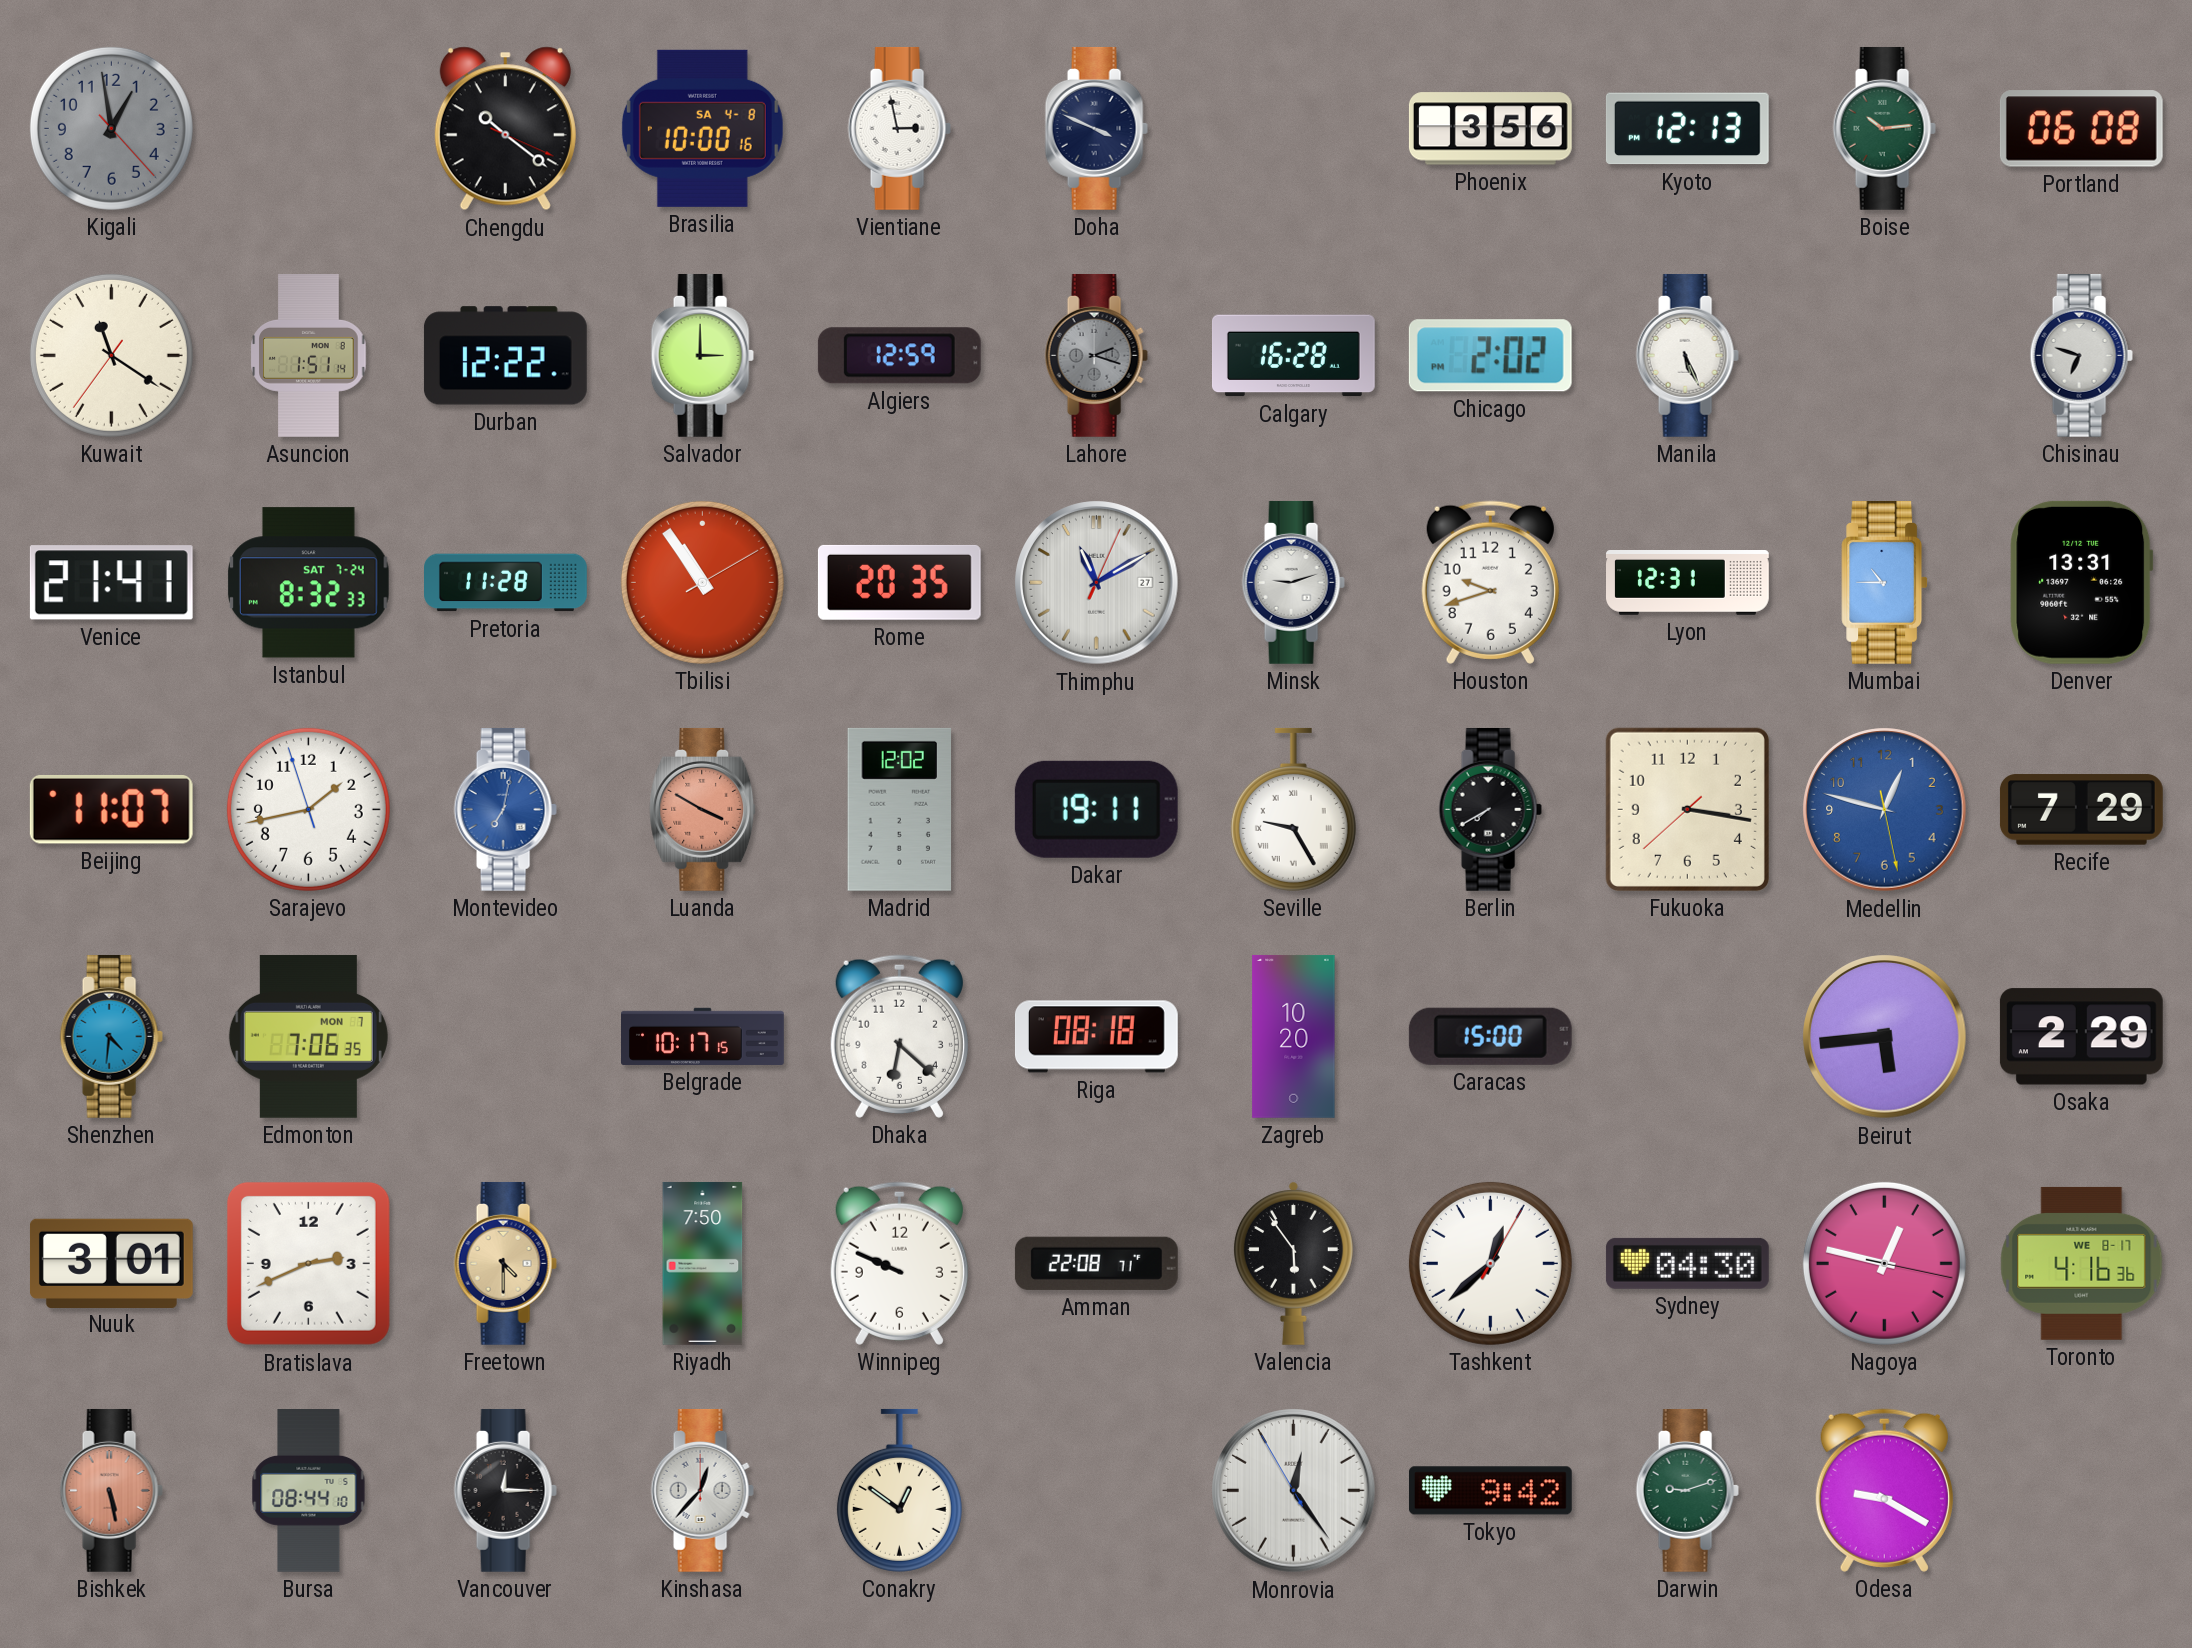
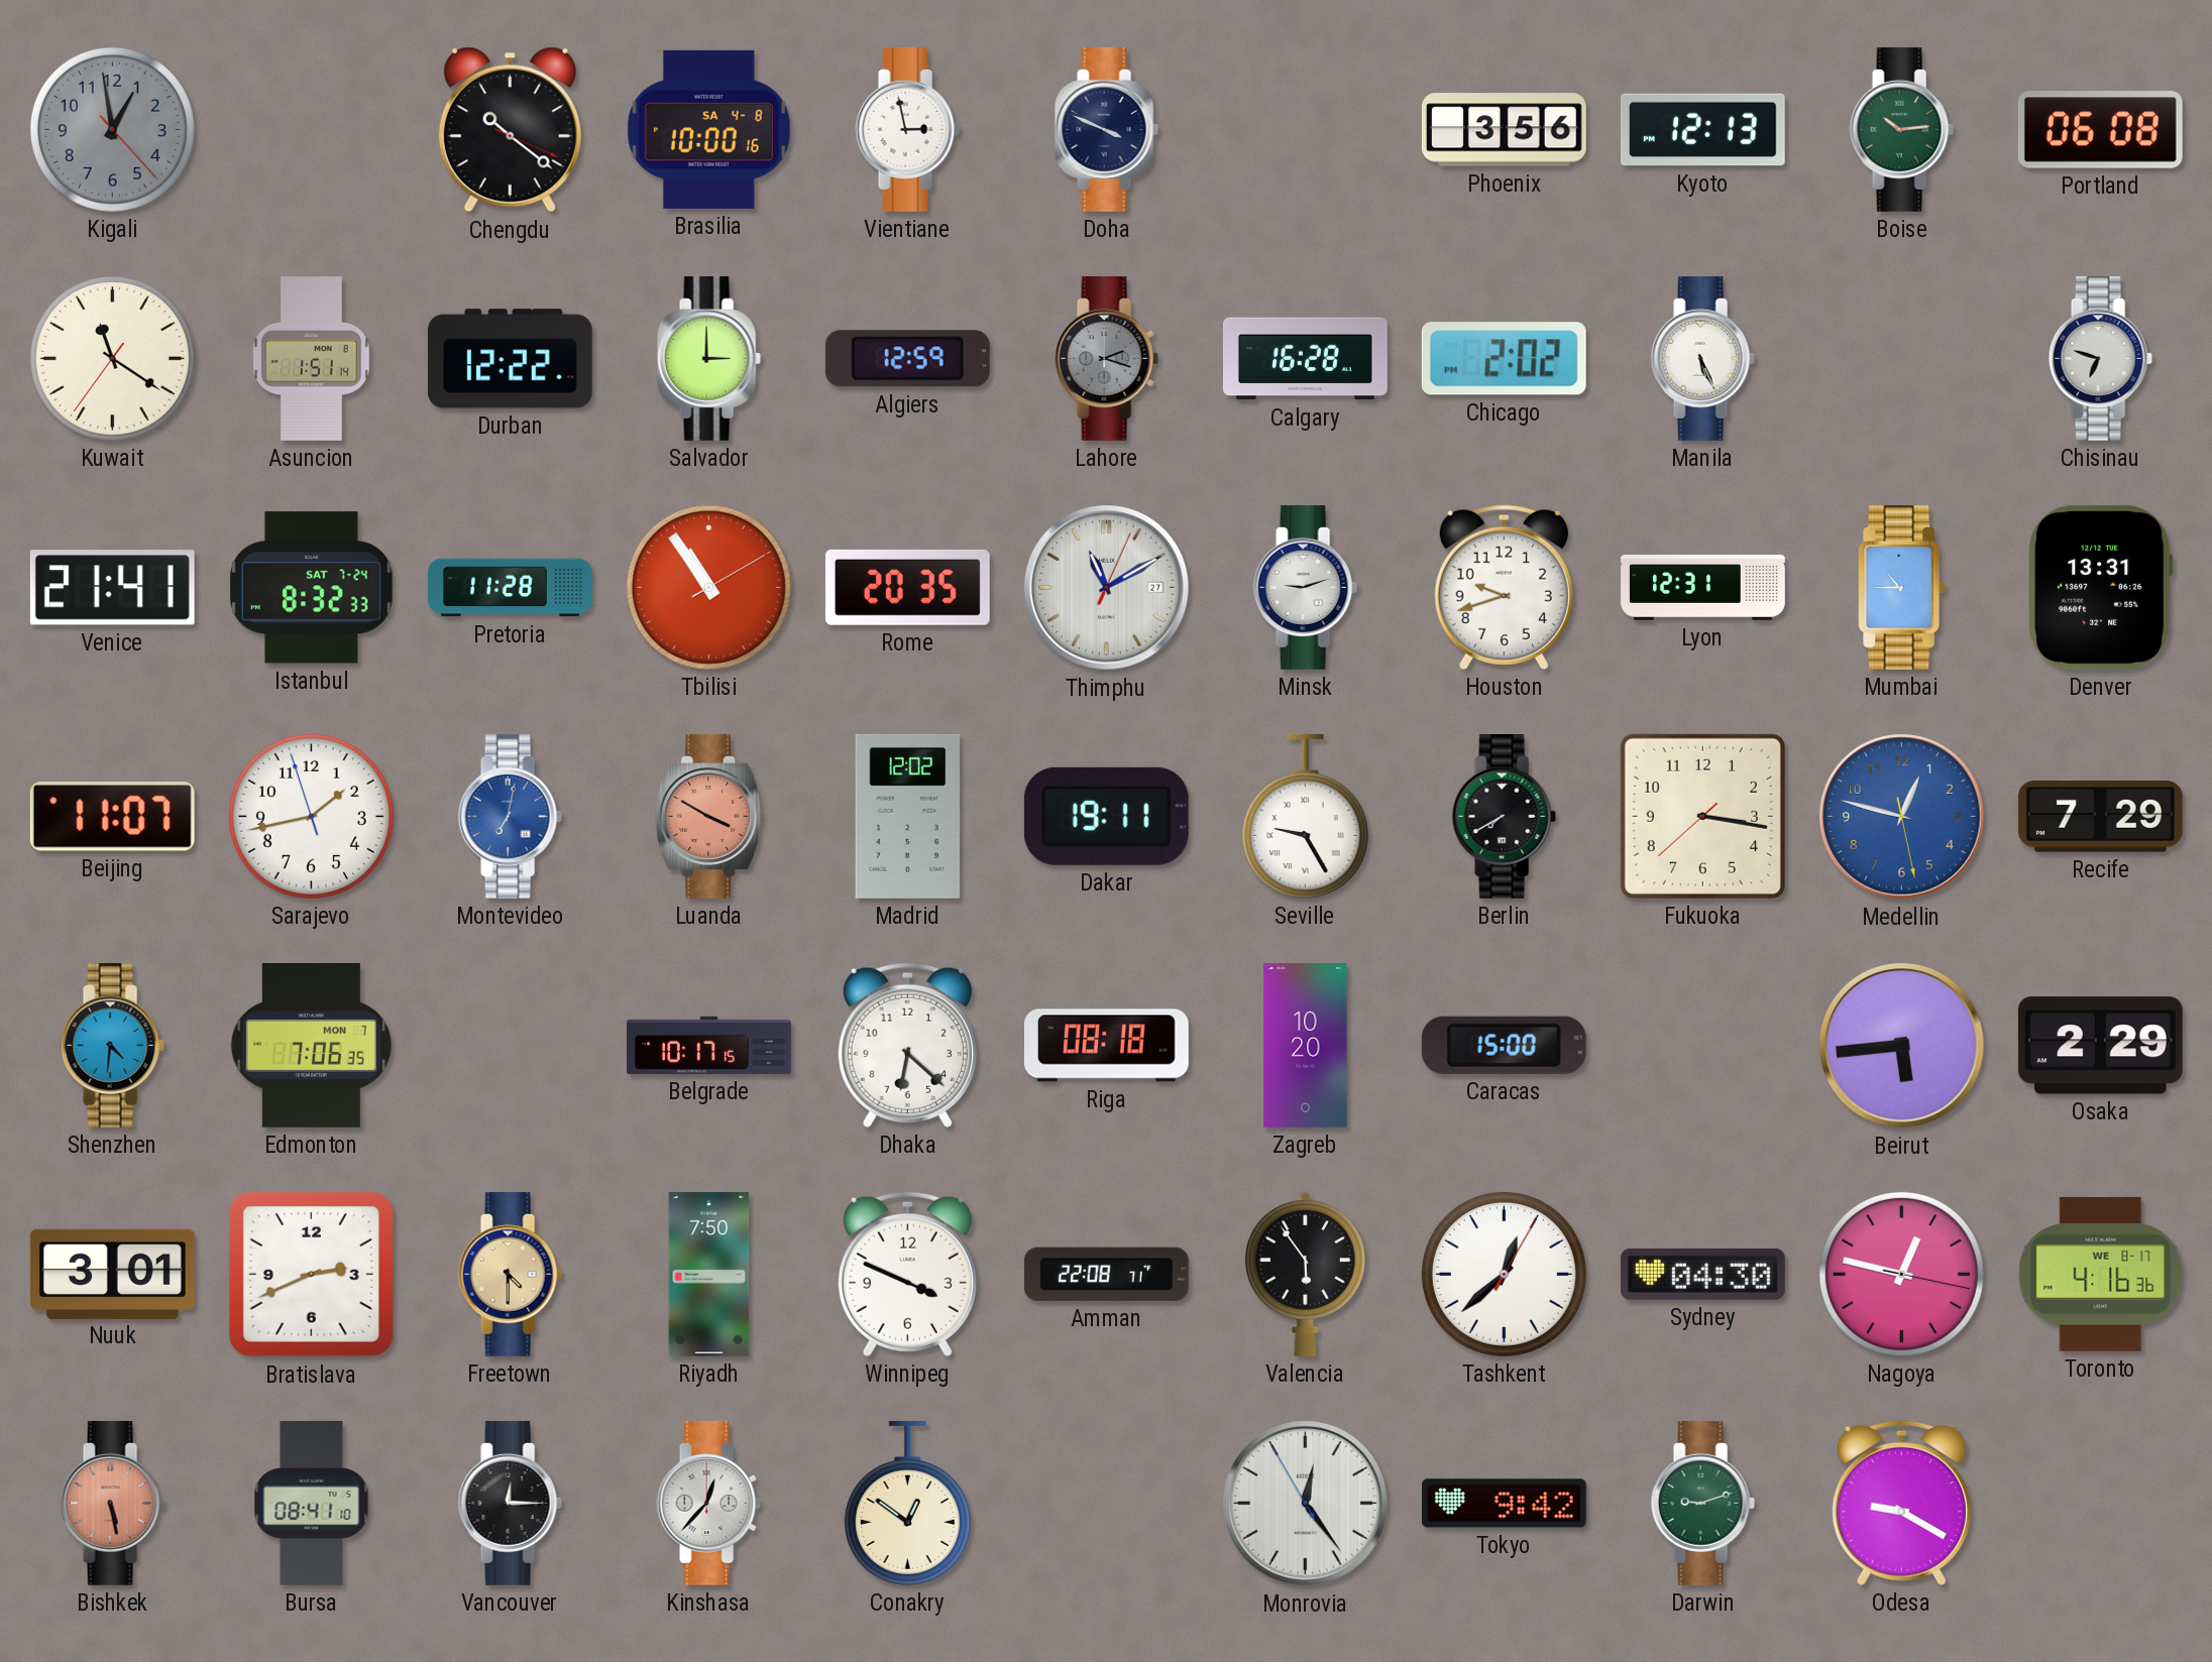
Winnipeg: 9:49 -> 3:49 (907, 1274)
Bursa: 08:44 -> 08:41 (312, 1504)
